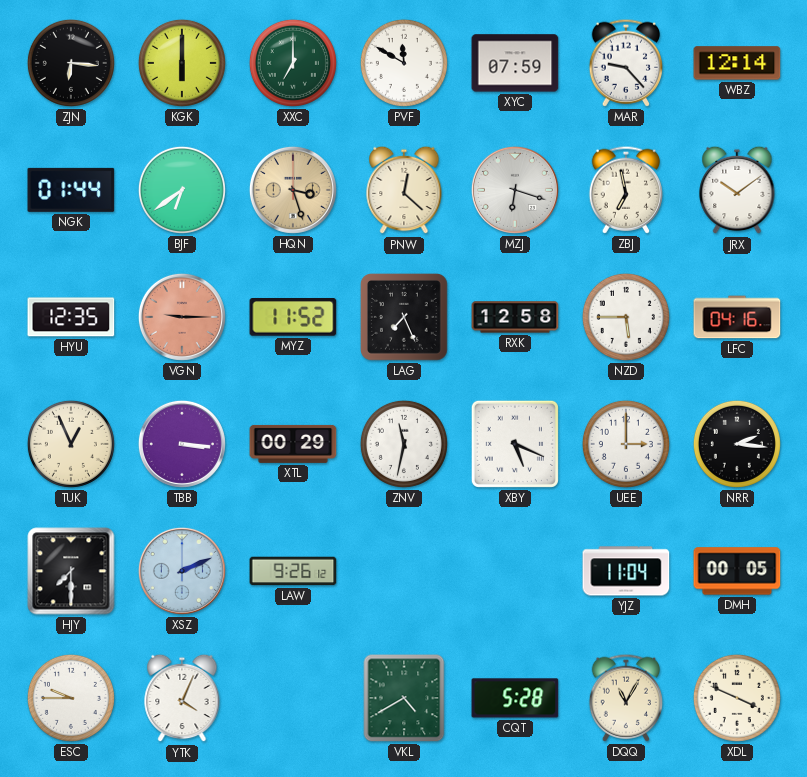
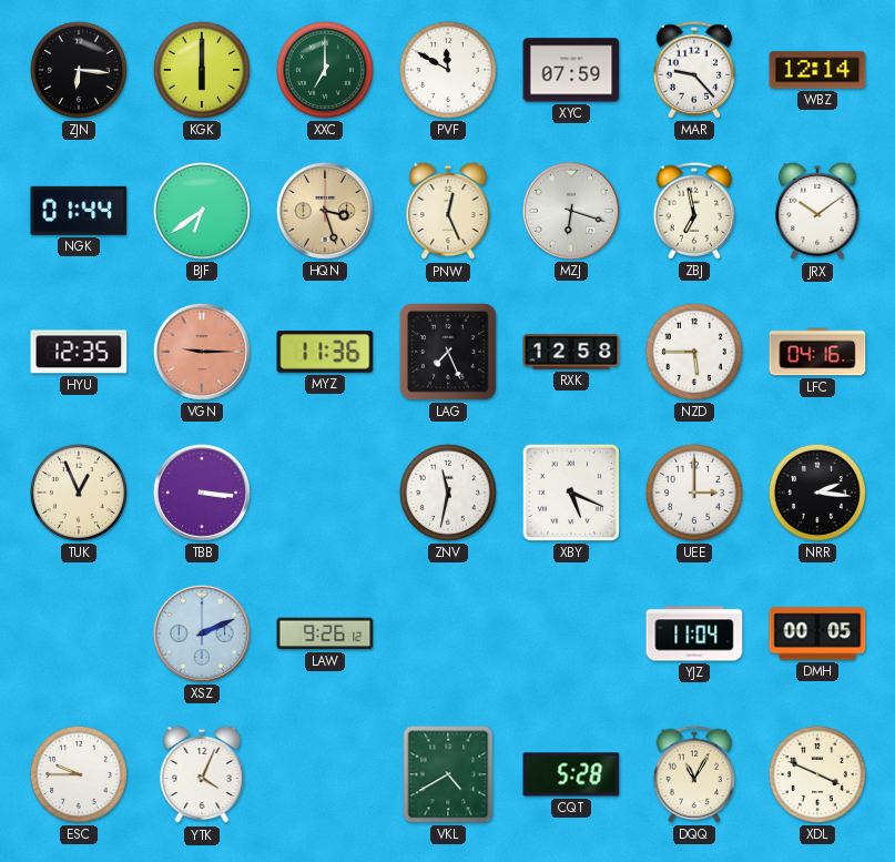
PNW: 12:22 -> 12:26 (448, 211)
MYZ: 11:52 -> 11:36 (325, 353)
XTL: 00:29 -> none (293, 444)
HJY: 7:30 -> none (71, 571)
